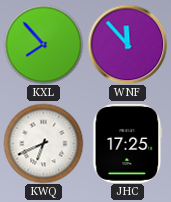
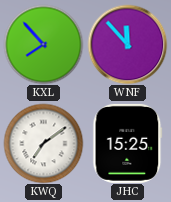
KWQ: 6:41 -> 7:09 (43, 143)
JHC: 17:25 -> 15:25 (128, 143)
